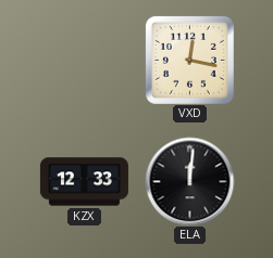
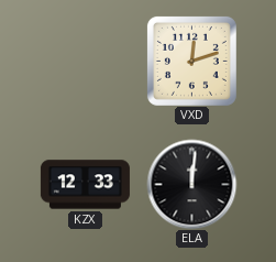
VXD: 12:17 -> 12:12 (191, 61)
